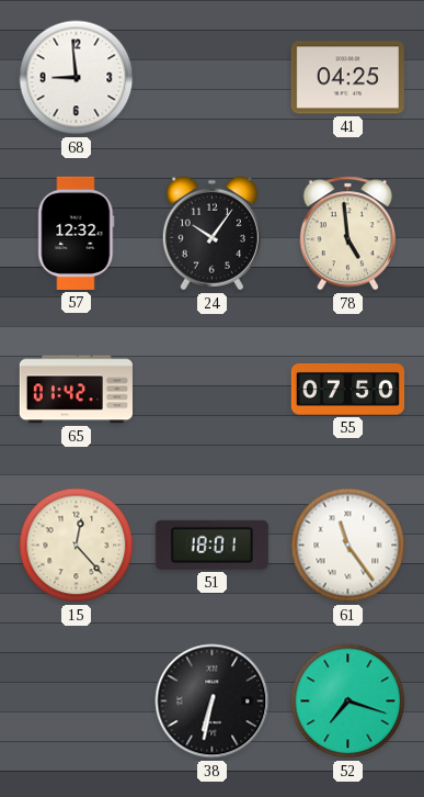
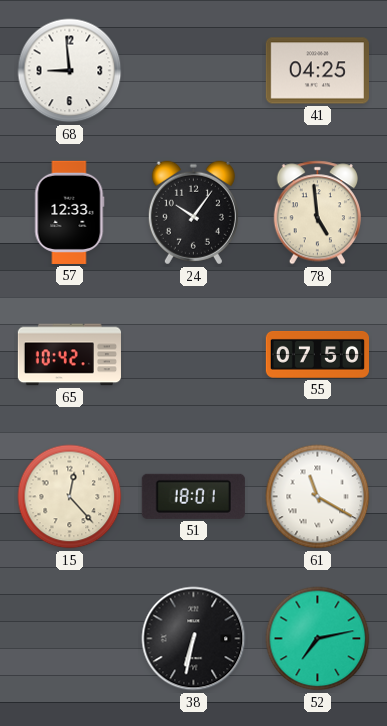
57: 12:32 -> 12:33 (70, 212)
65: 01:42 -> 10:42 (69, 355)
61: 11:24 -> 11:20 (318, 497)
52: 7:18 -> 7:13 (318, 639)
